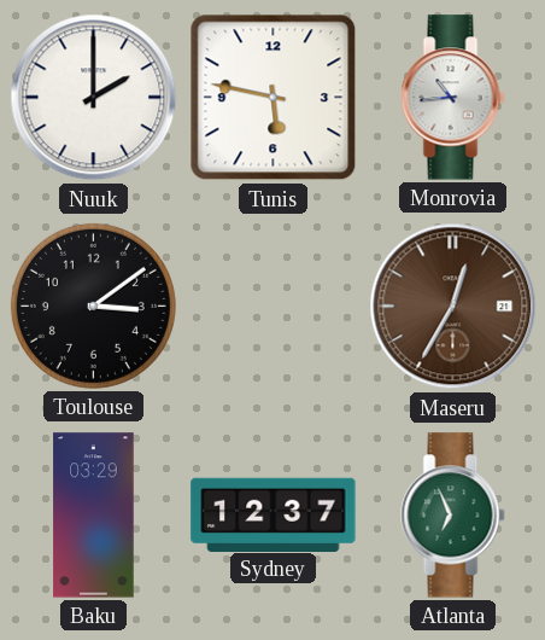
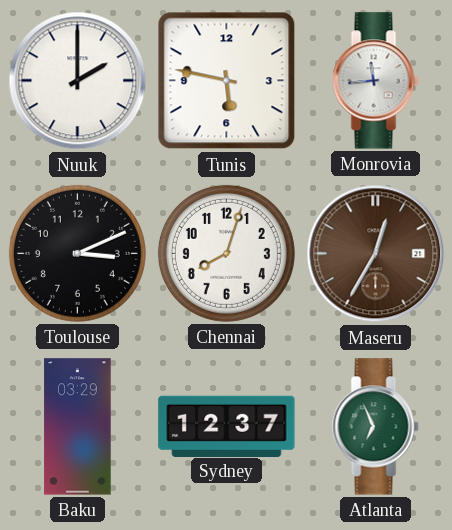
Monrovia: 10:44 -> 11:44 (376, 81)
Toulouse: 3:09 -> 3:11 (77, 253)
Chennai: none -> 8:03 (226, 253)
